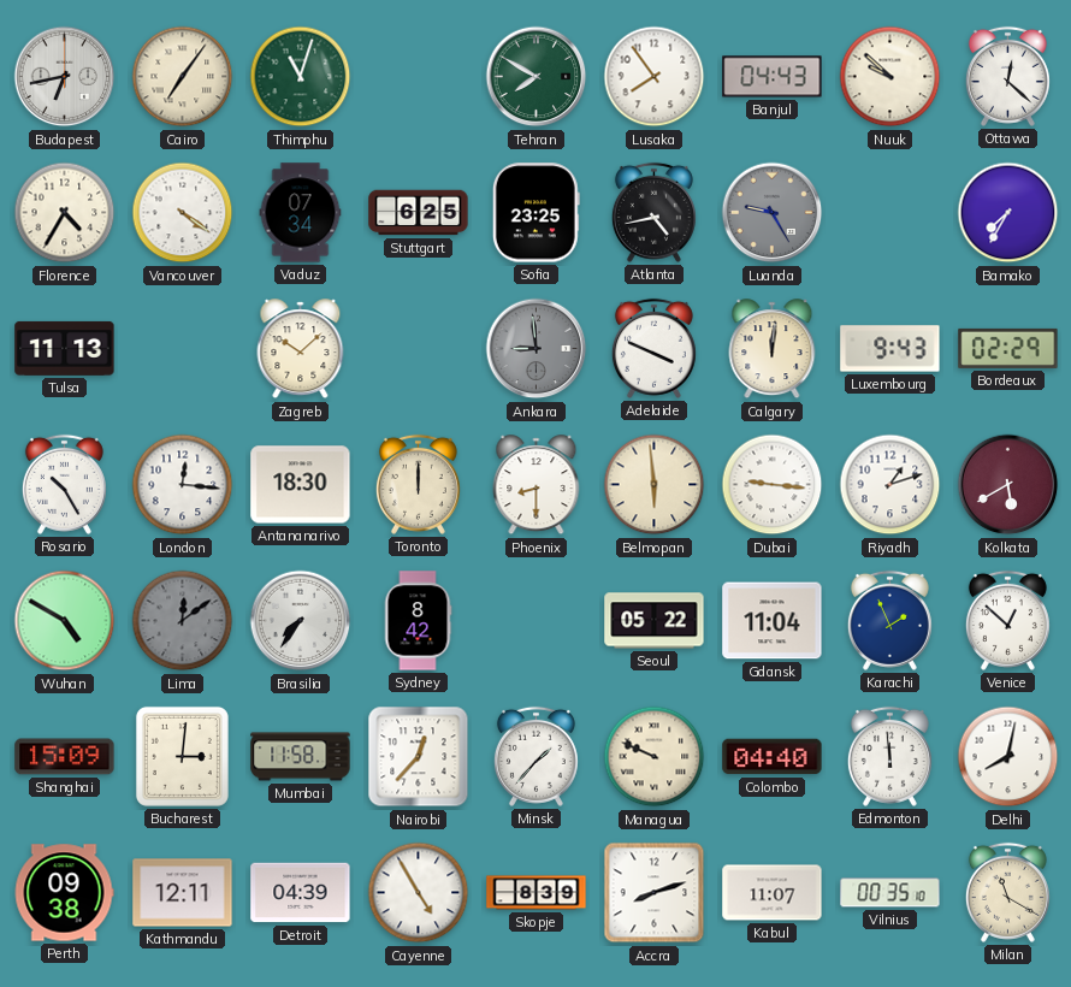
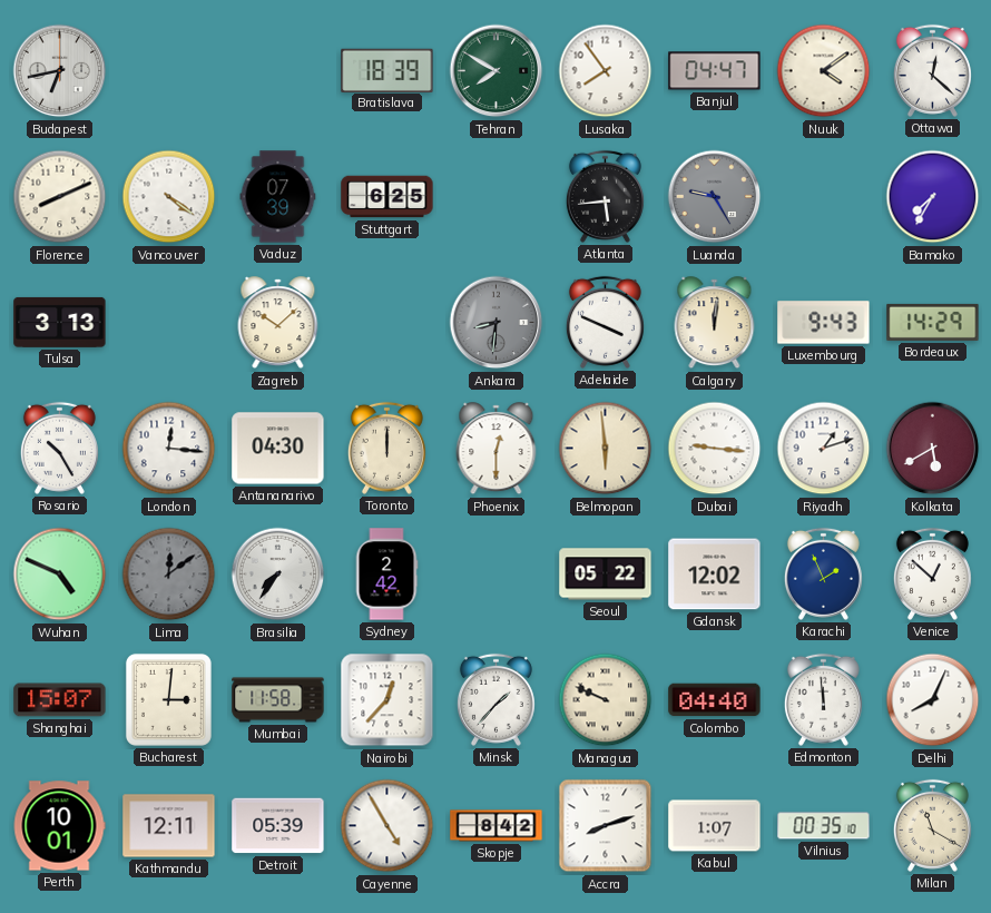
Cairo: 7:06 -> none (183, 77)
Thimphu: 11:03 -> none (301, 77)
Bratislava: none -> 18:39 (387, 70)
Banjul: 04:43 -> 04:47 (715, 71)
Nuuk: 9:52 -> 4:09 (824, 71)
Florence: 4:35 -> 8:11 (60, 197)
Vaduz: 07:34 -> 07:39 (278, 197)
Sofia: 23:25 -> none (535, 213)
Atlanta: 4:43 -> 5:44 (605, 196)
Tulsa: 11:13 -> 3:13 (60, 322)
Ankara: 8:59 -> 8:31 (497, 323)
Bordeaux: 02:29 -> 14:29 (933, 322)
Antananarivo: 18:30 -> 04:30 (278, 449)
Phoenix: 8:30 -> 12:30 (497, 449)
Wuhan: 4:50 -> 4:49 (60, 575)
Sydney: 8:42 -> 2:42 (386, 575)
Gdansk: 11:04 -> 12:02 (715, 575)
Shanghai: 15:09 -> 15:07 (60, 700)
Delhi: 8:02 -> 8:04 (933, 700)
Perth: 09:38 -> 10:01 (59, 826)
Detroit: 04:39 -> 05:39 (278, 826)
Skopje: 8:39 -> 8:42 (497, 826)
Kabul: 11:07 -> 1:07 (715, 826)
